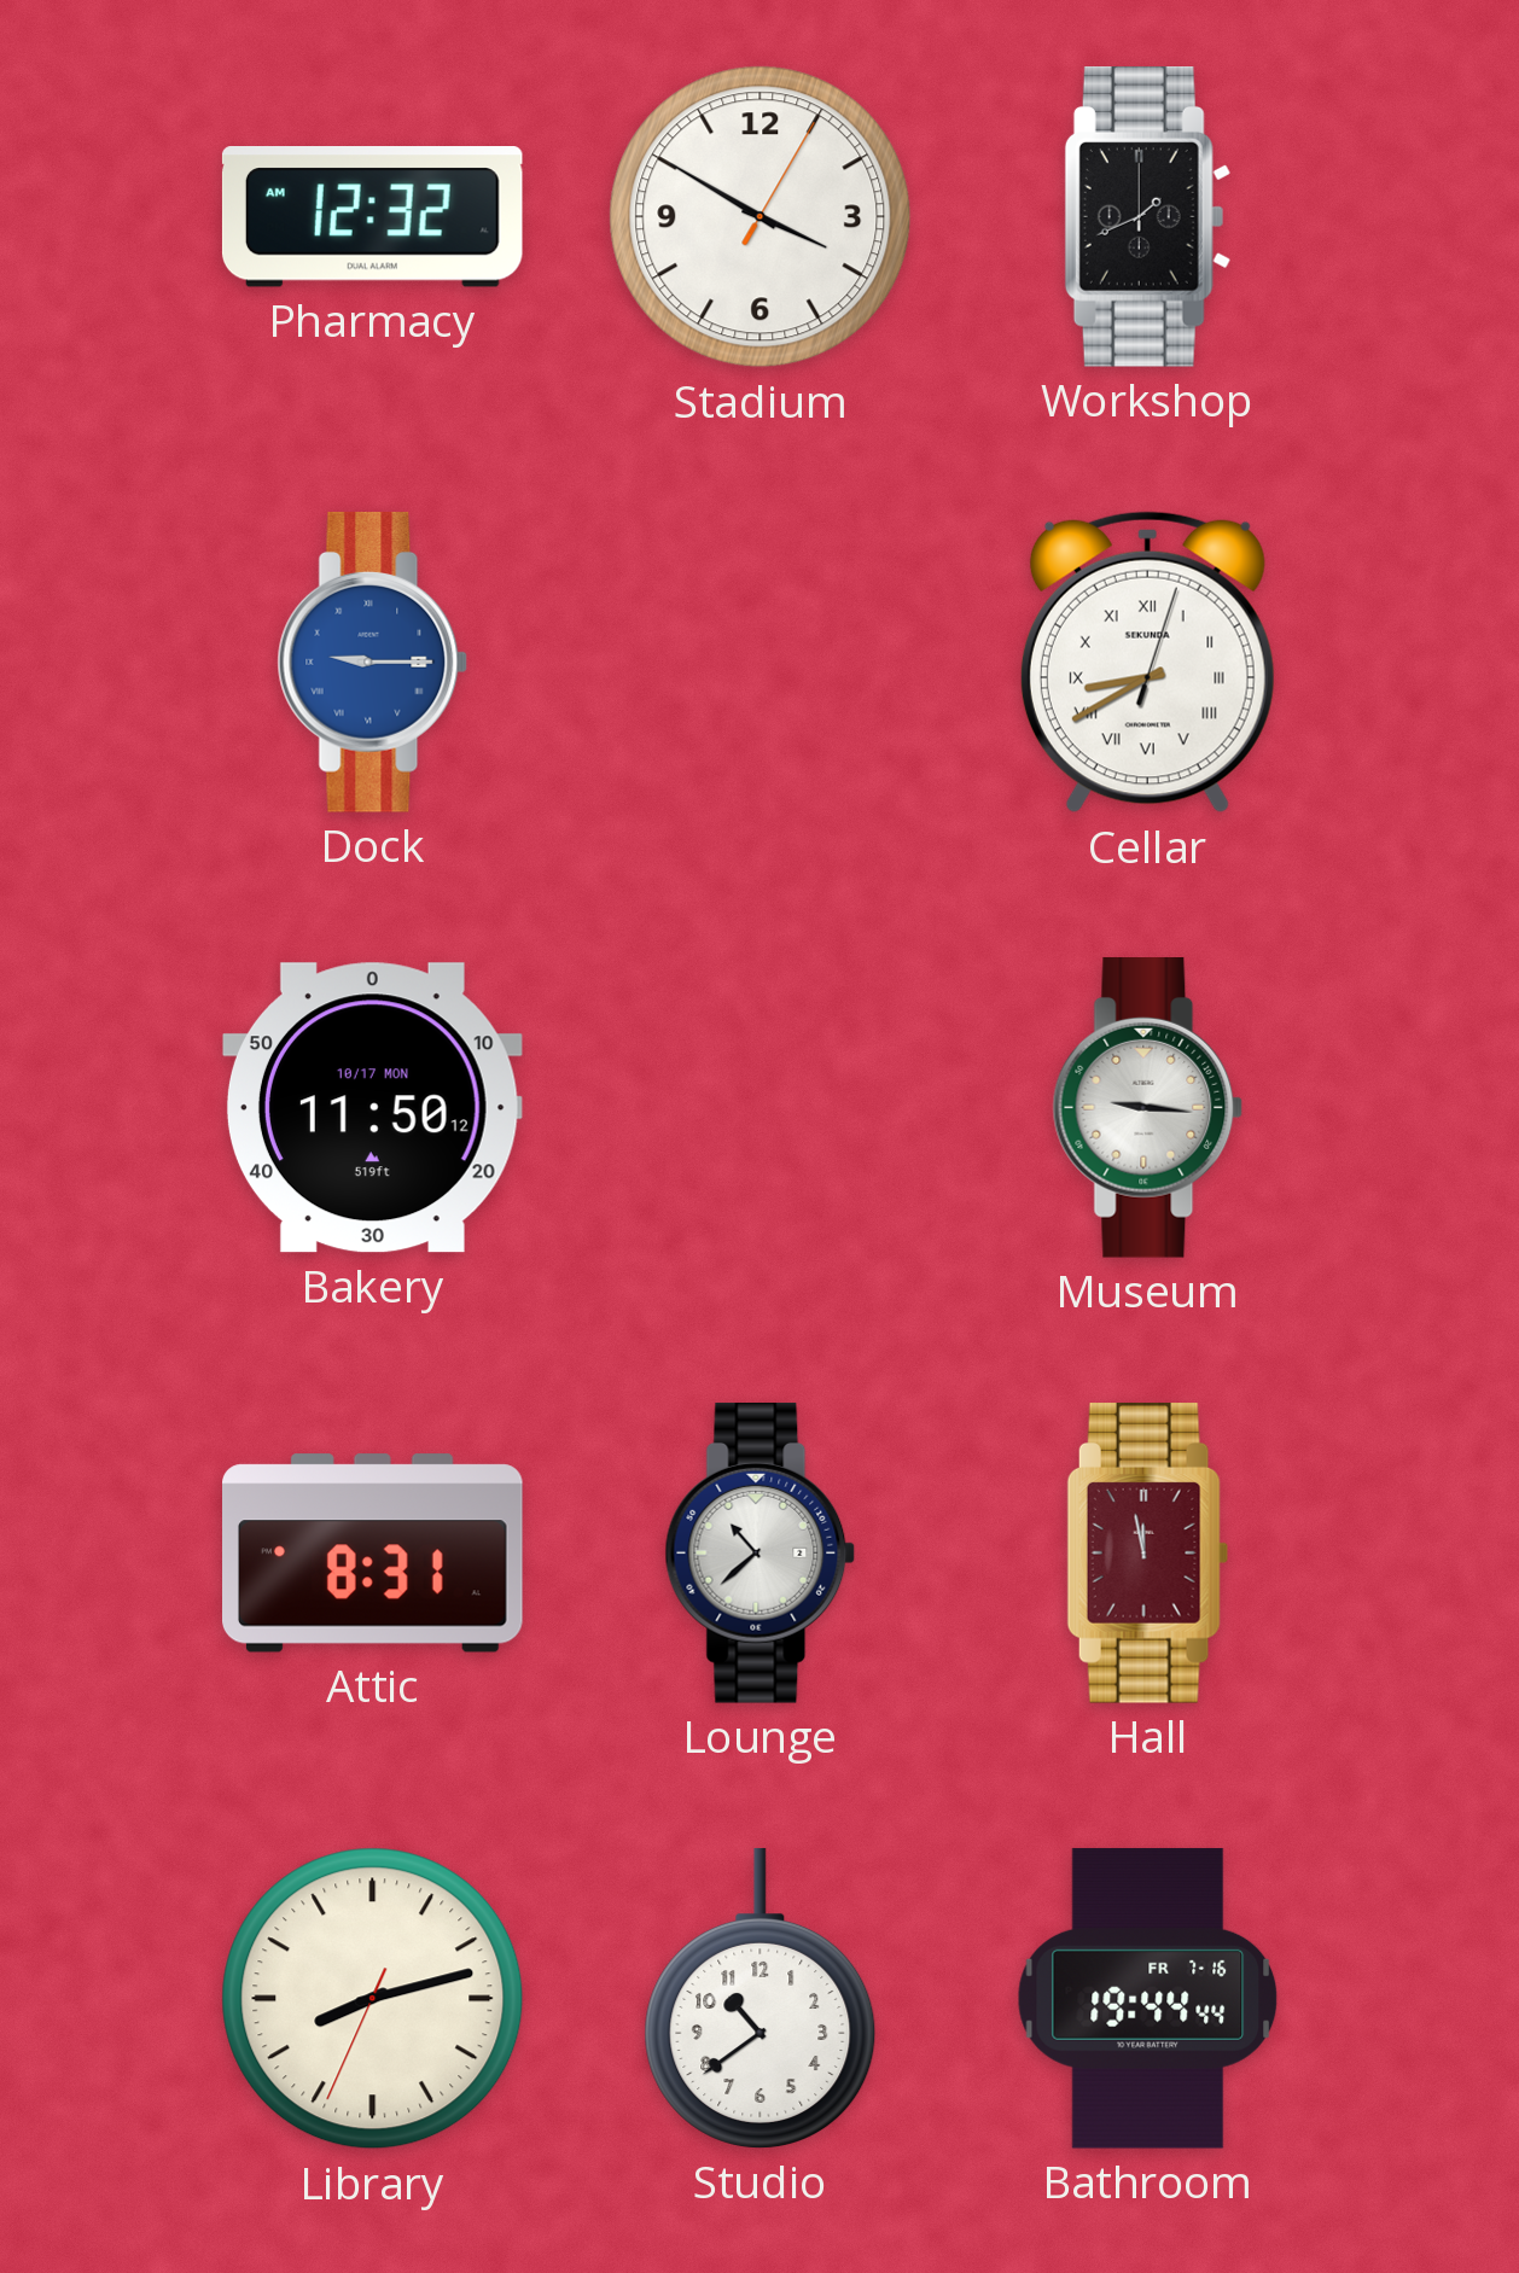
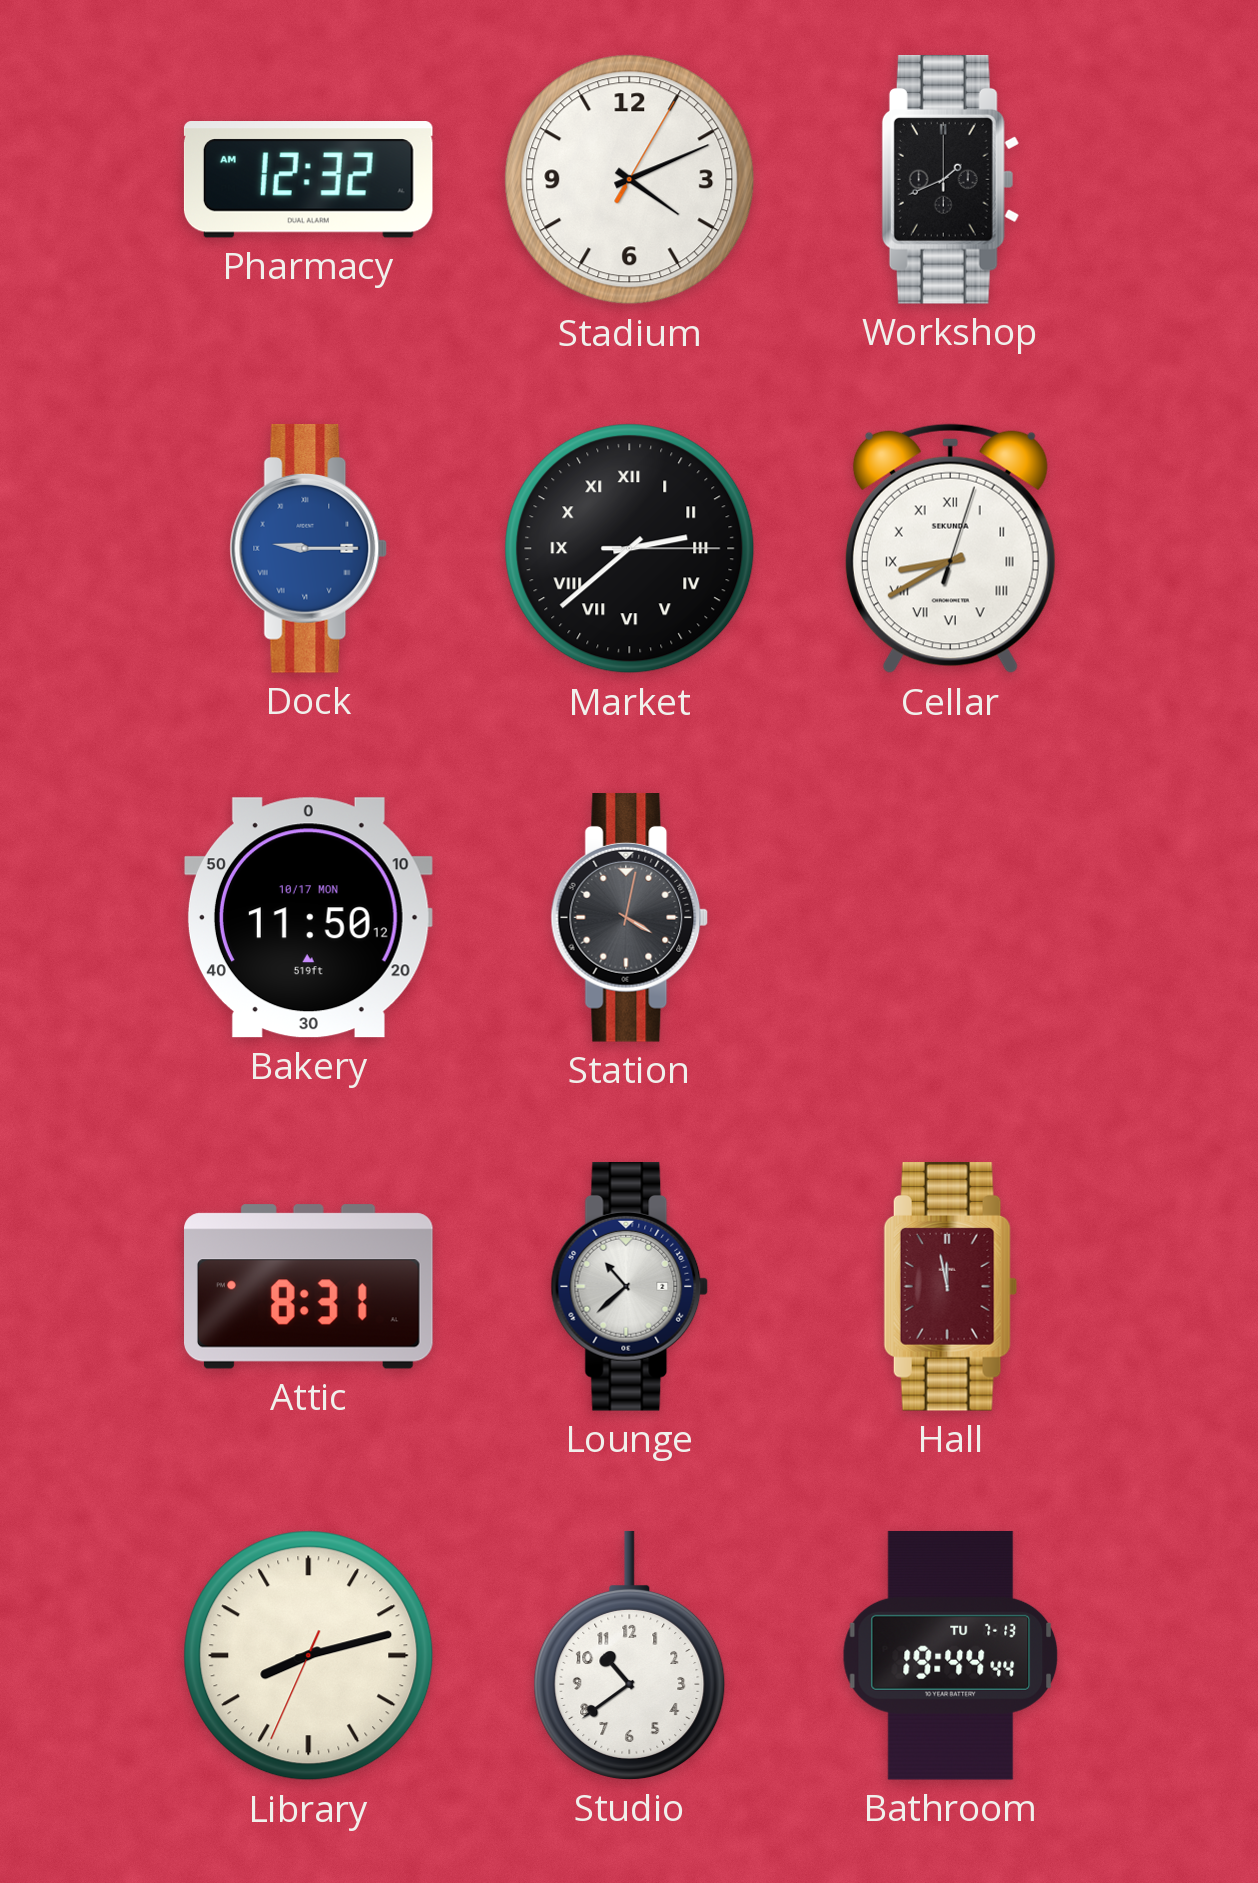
Stadium: 3:50 -> 4:11 (630, 180)
Market: none -> 2:38 (630, 549)
Station: none -> 4:02 (630, 918)
Museum: 9:16 -> none (1148, 1108)
Bathroom date: FR 7-16 -> TU 7-13 (951, 1655)
